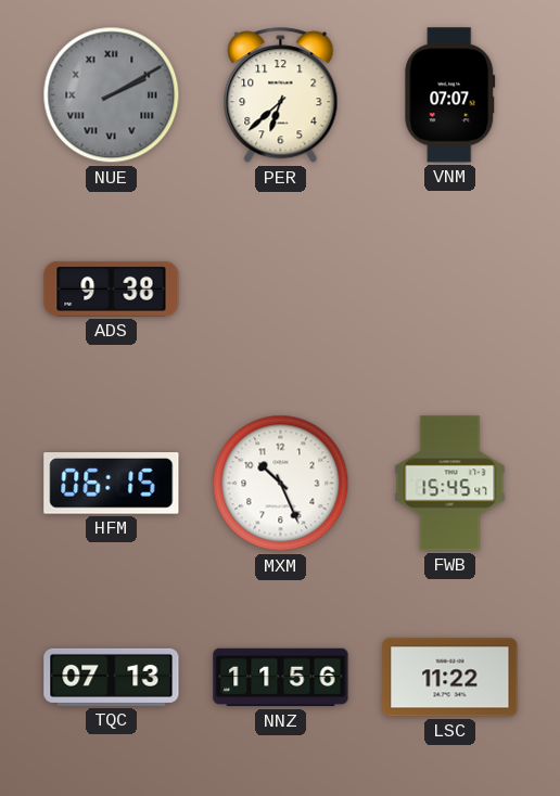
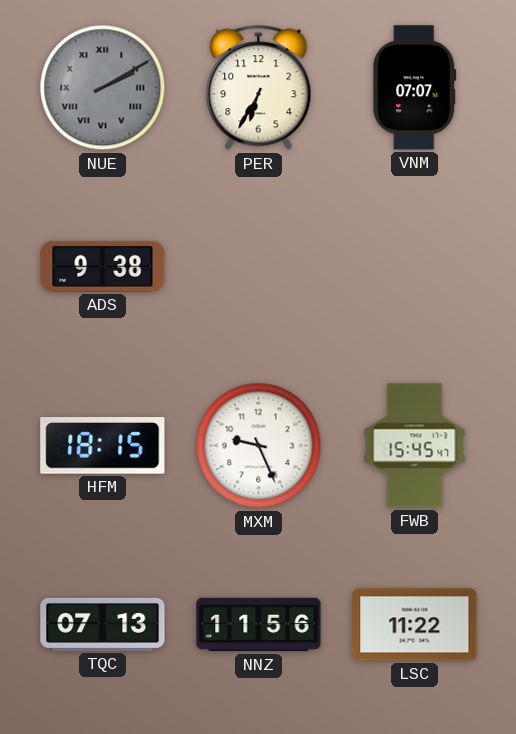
PER: 6:38 -> 6:35 (259, 88)
HFM: 06:15 -> 18:15 (103, 446)
MXM: 10:26 -> 9:26 (259, 446)
